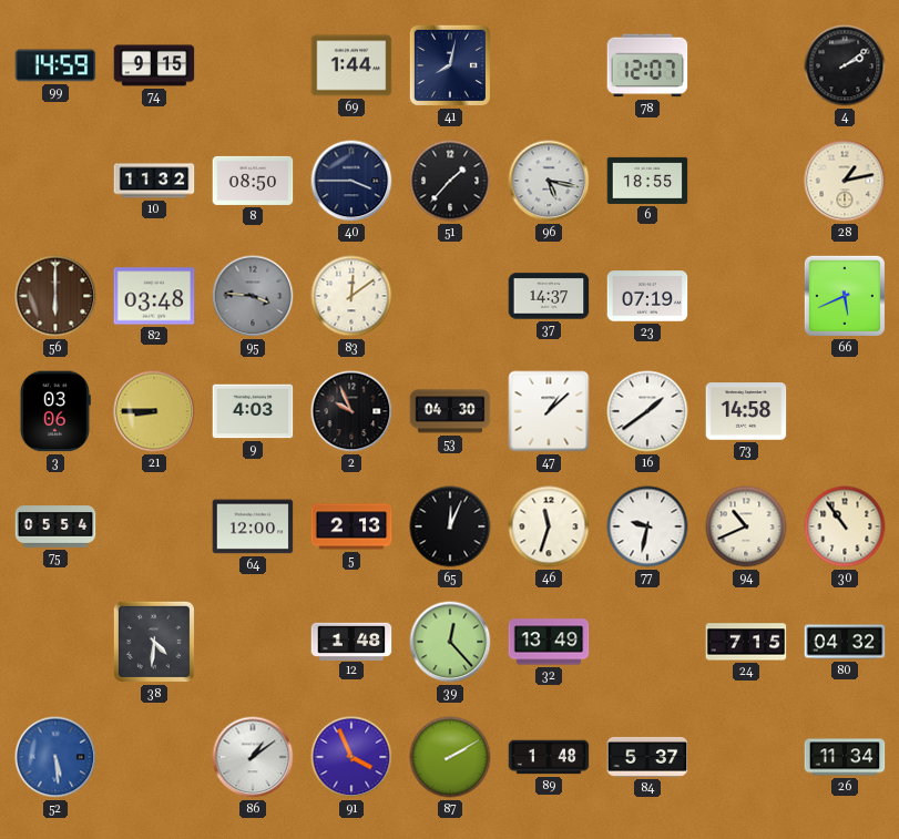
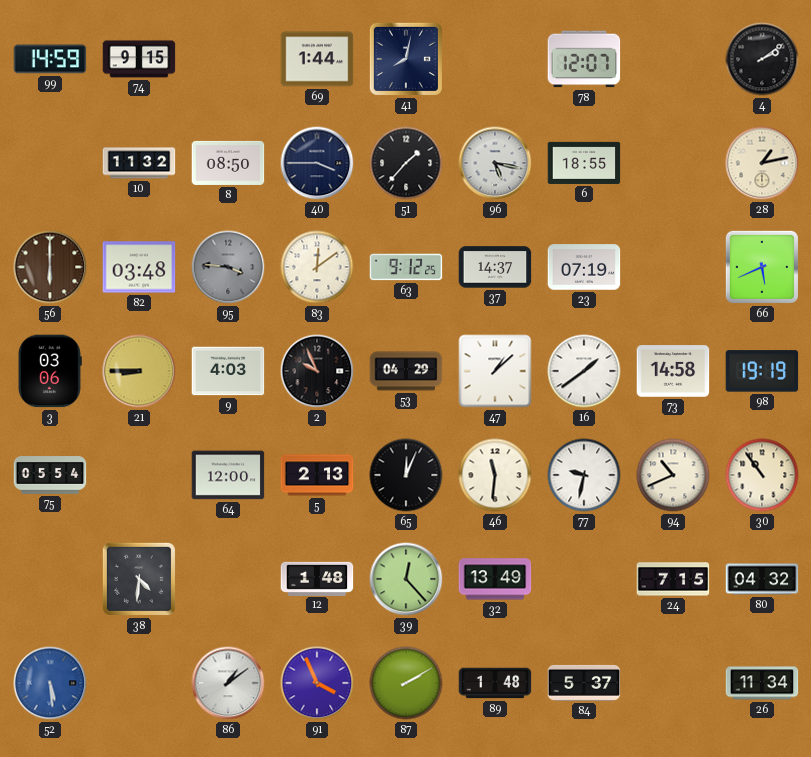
63: none -> 9:12 (406, 267)
53: 04:30 -> 04:29 (406, 371)
98: none -> 19:19 (762, 371)
46: 11:33 -> 11:31 (495, 475)
